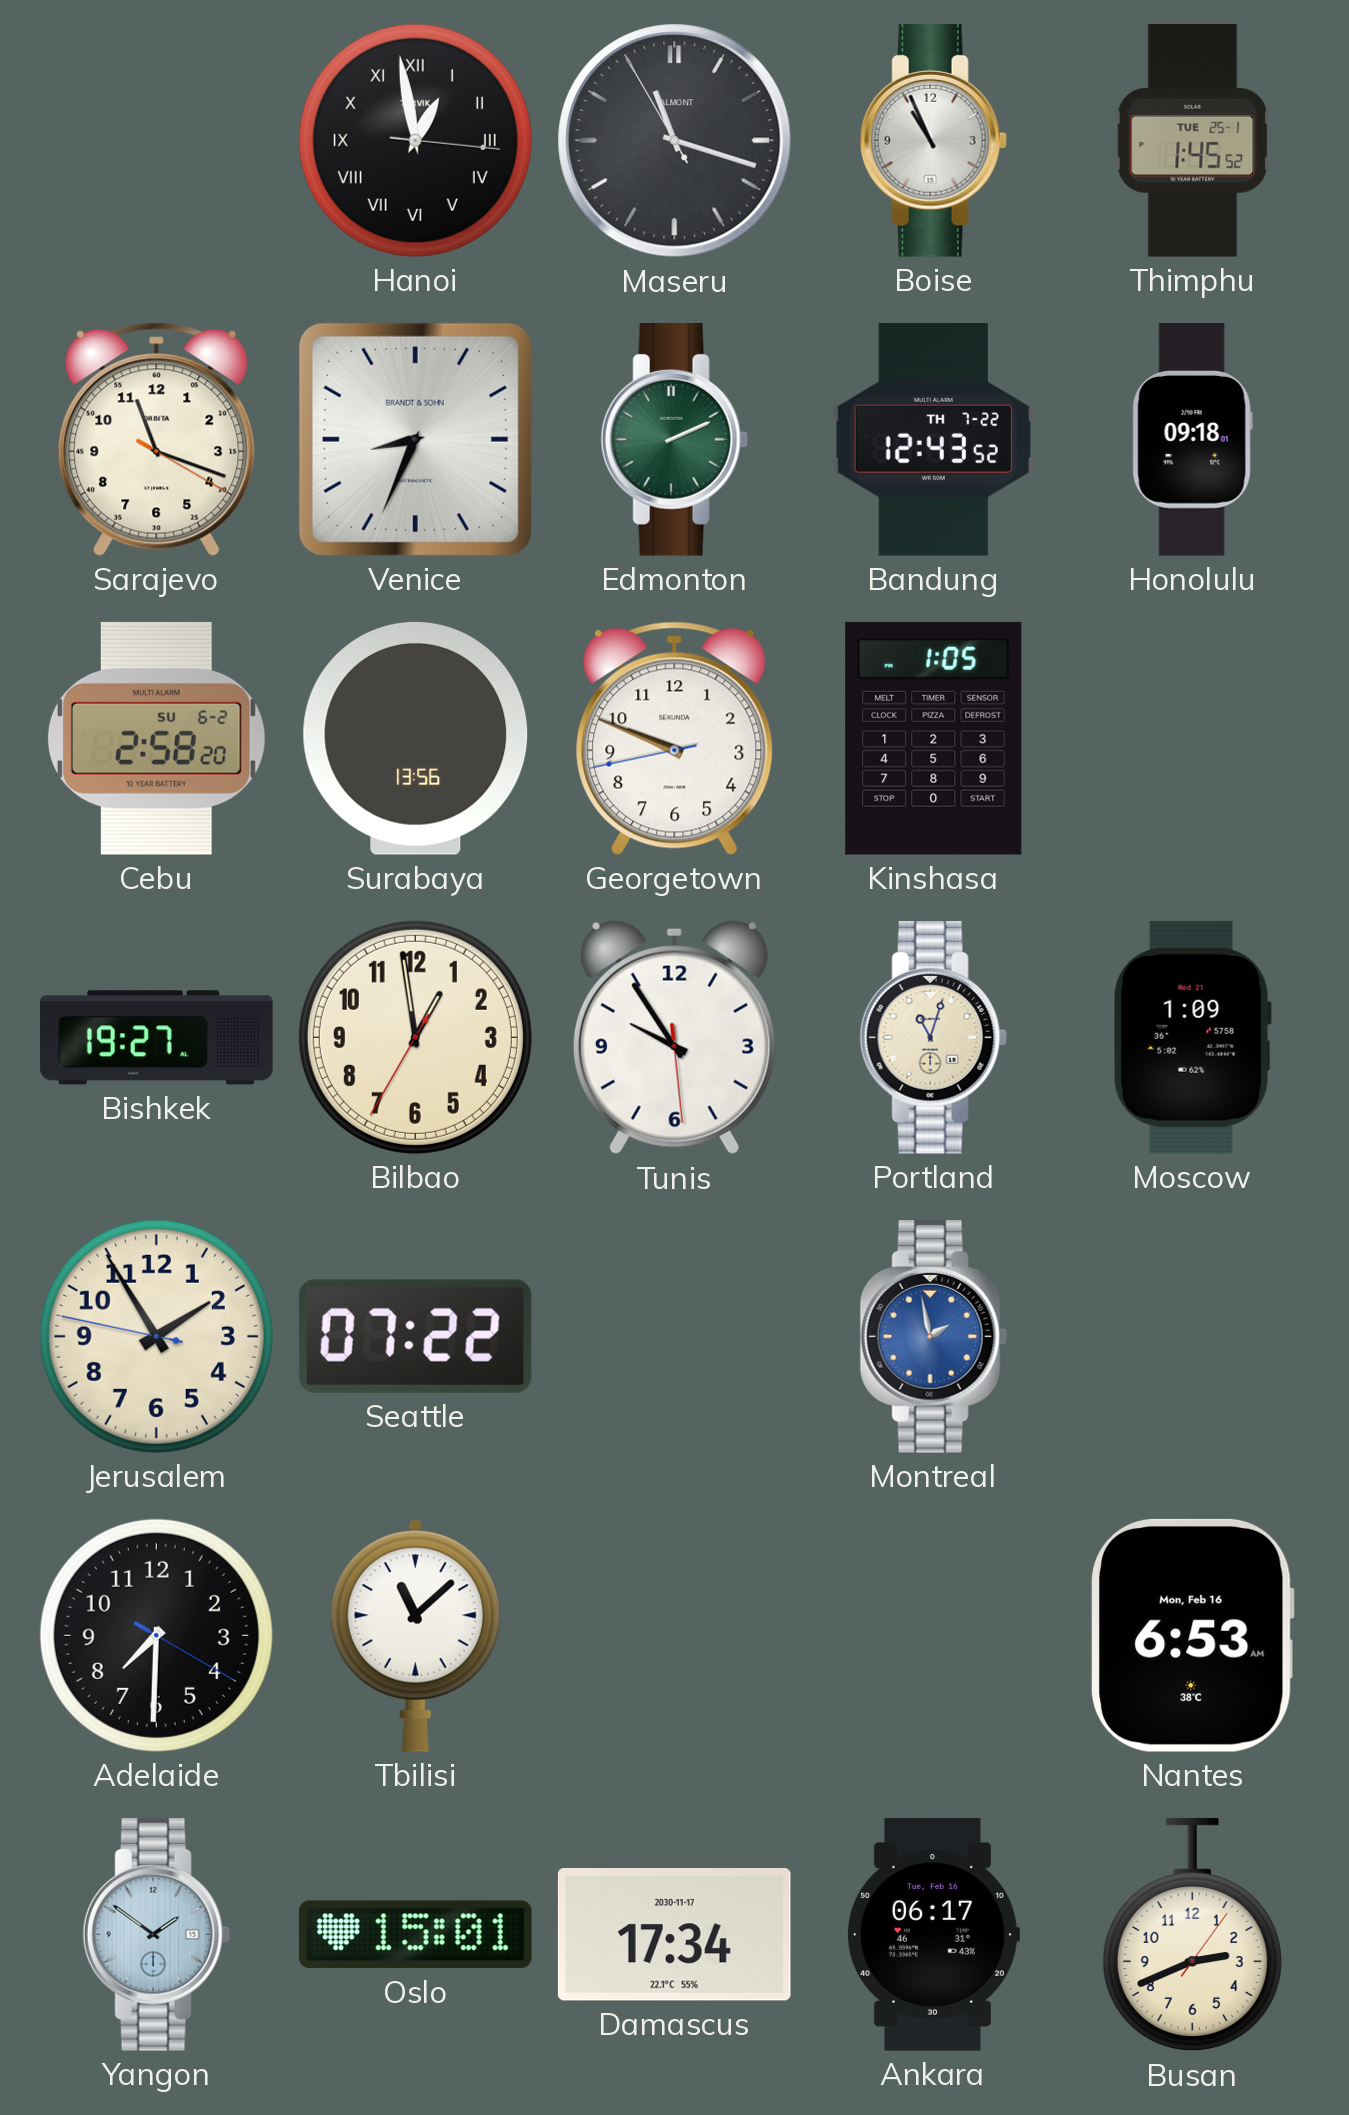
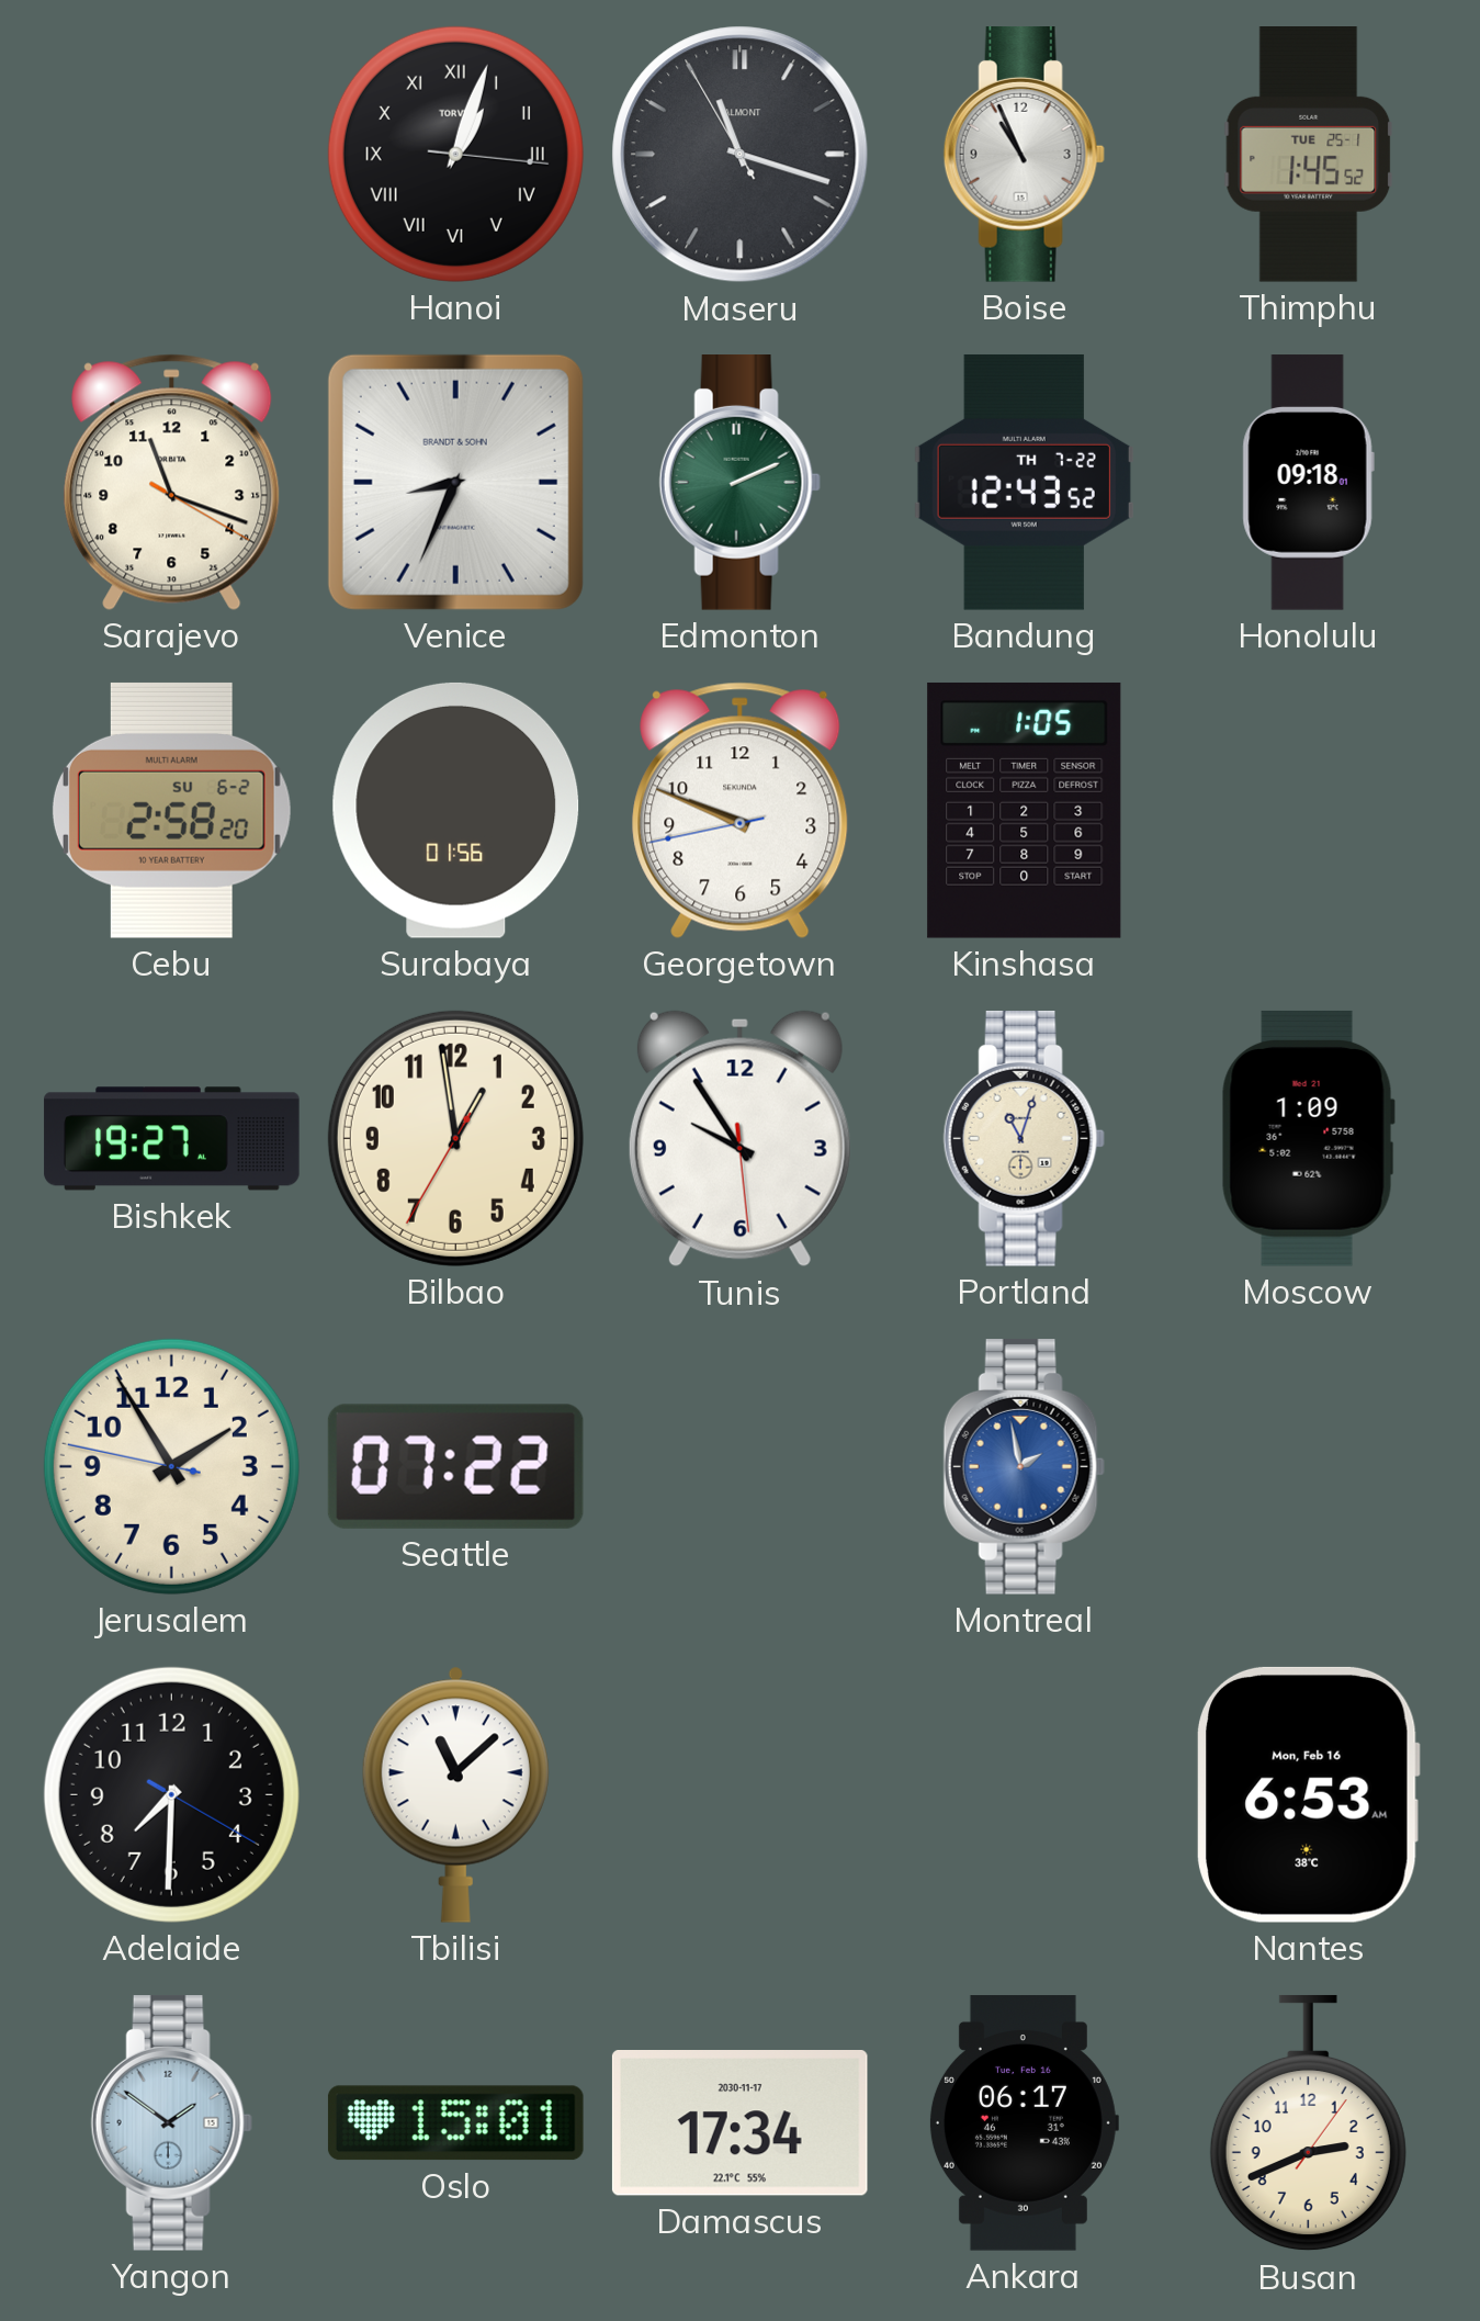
Hanoi: 12:58 -> 1:03 (455, 154)
Surabaya: 13:56 -> 01:56 (456, 810)
